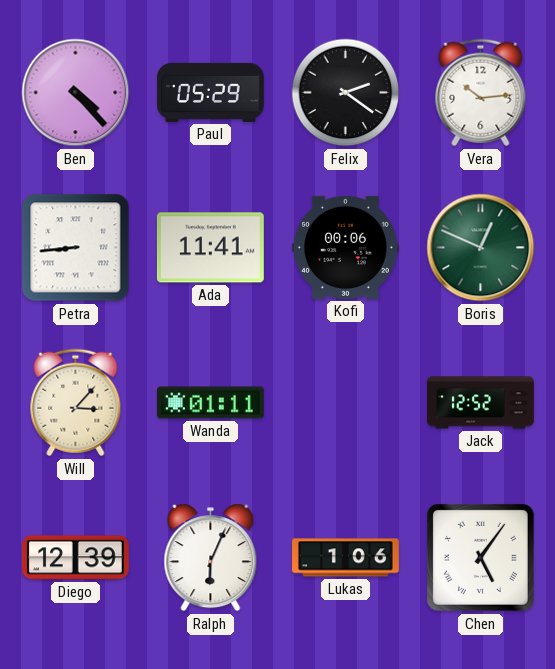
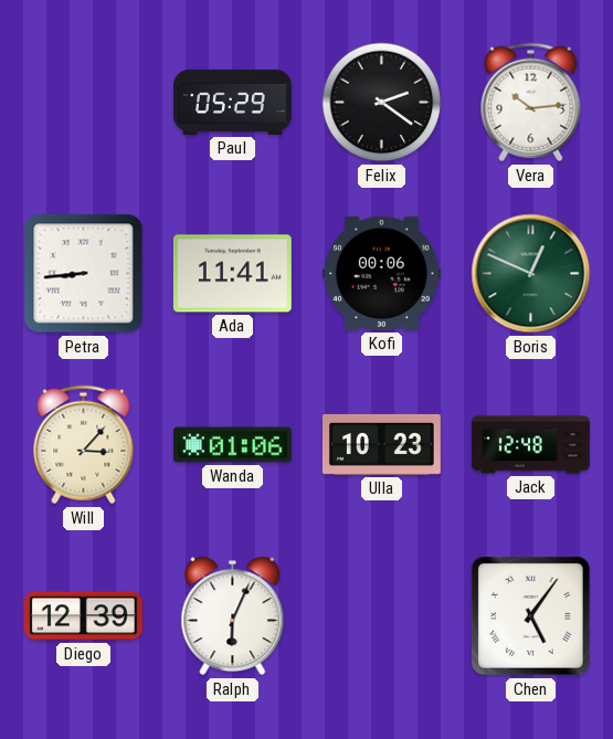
Ben: 4:23 -> none (76, 93)
Wanda: 01:11 -> 01:06 (232, 445)
Ulla: none -> 10:23 (381, 444)
Jack: 12:52 -> 12:48 (531, 445)
Lukas: 1:06 -> none (346, 558)
